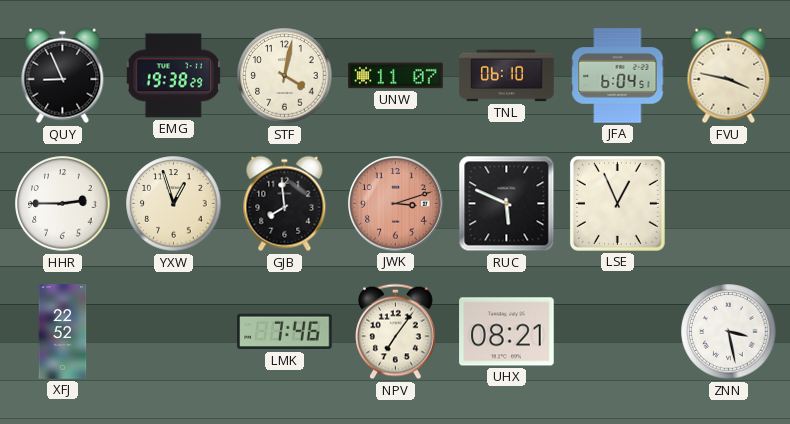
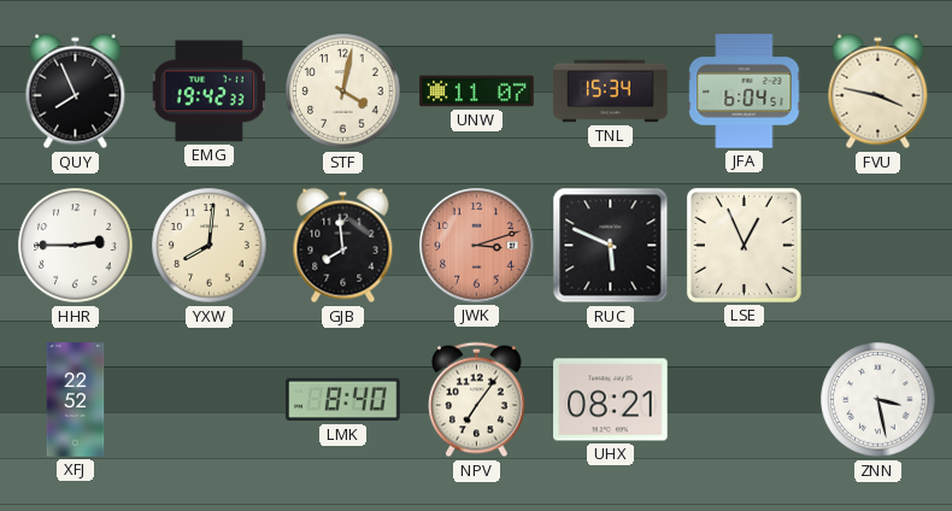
QUY: 8:56 -> 7:56 (76, 92)
EMG: 19:38 -> 19:42 (208, 92)
TNL: 06:10 -> 15:34 (611, 92)
YXW: 12:57 -> 8:01 (210, 246)
LMK: 7:46 -> 8:40 (343, 400)
